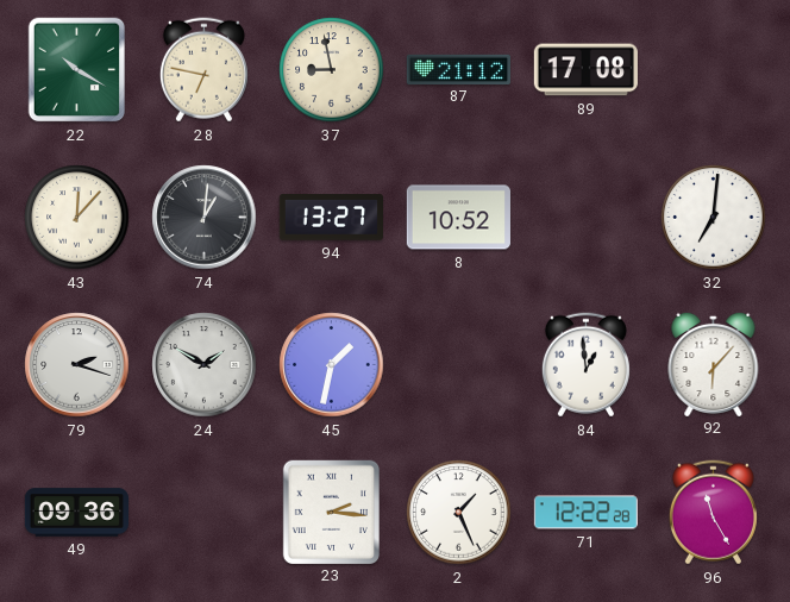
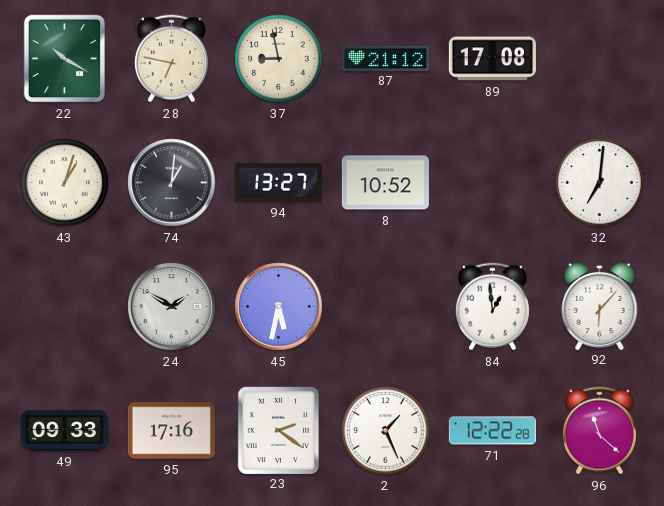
43: 12:07 -> 1:03 (65, 183)
79: 2:18 -> none (77, 365)
45: 1:32 -> 5:32 (279, 307)
49: 09:36 -> 09:33 (64, 431)
95: none -> 17:16 (171, 431)
23: 2:16 -> 2:21 (278, 430)
96: 11:25 -> 11:22 (599, 431)
